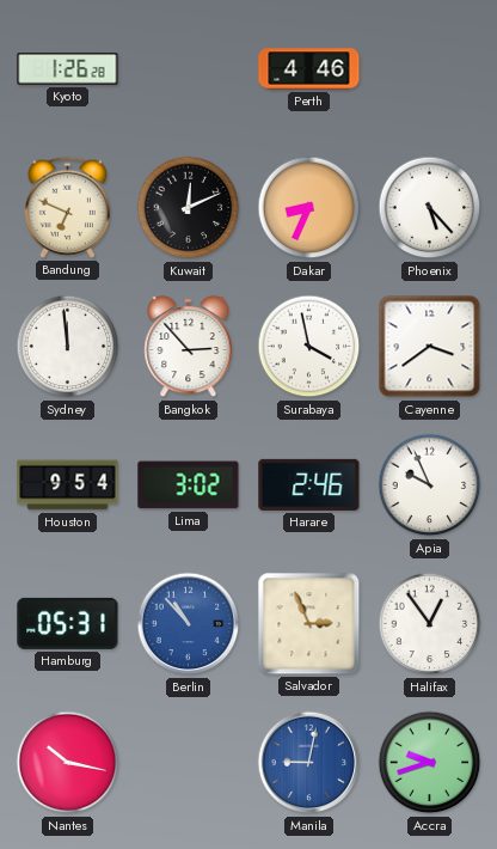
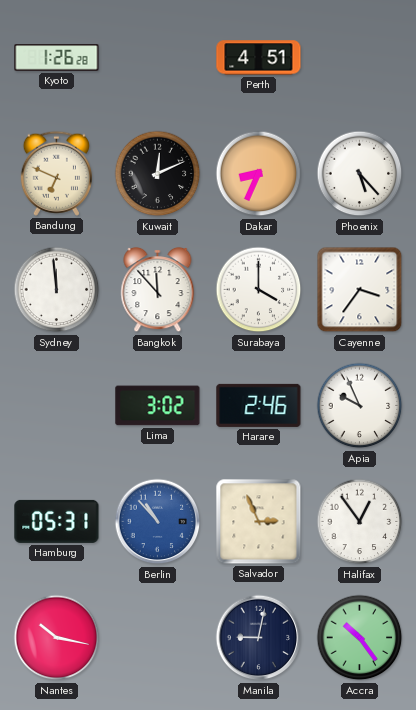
Perth: 4:46 -> 4:51 (259, 58)
Bangkok: 2:53 -> 11:53 (158, 290)
Surabaya: 3:58 -> 4:00 (259, 290)
Cayenne: 3:39 -> 3:36 (360, 290)
Houston: 9:54 -> none (68, 485)
Manila dial: blue -> navy (259, 638)
Accra: 9:42 -> 10:24 (360, 638)
